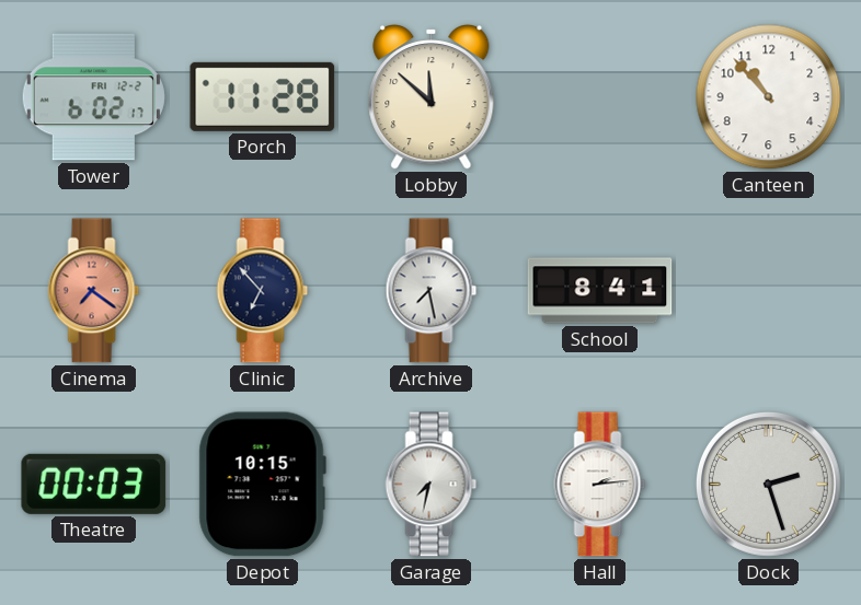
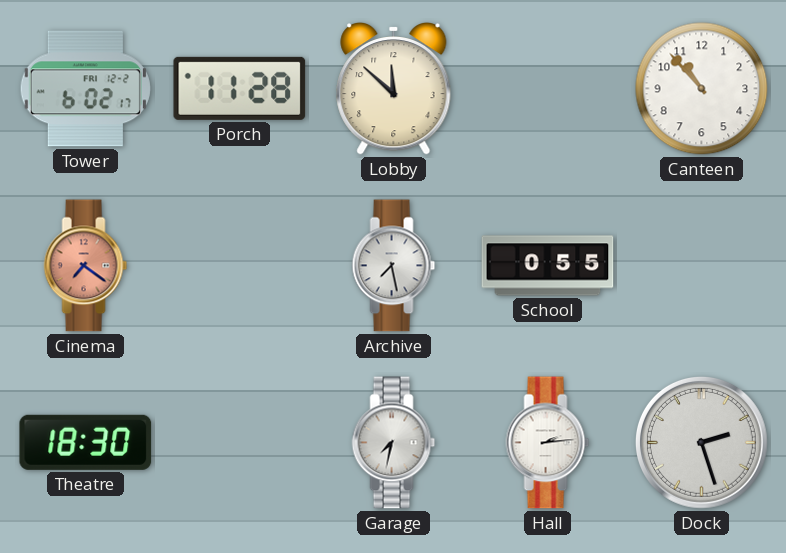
Clinic: 6:53 -> none (263, 291)
School: 8:41 -> 0:55 (548, 266)
Theatre: 00:03 -> 18:30 (86, 442)
Depot: 10:15 -> none (262, 485)
